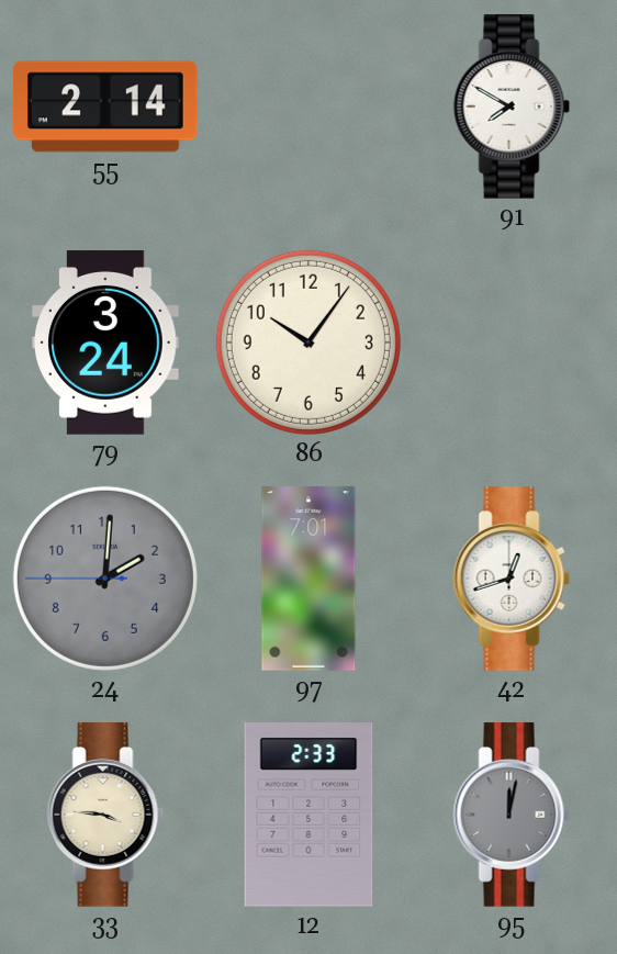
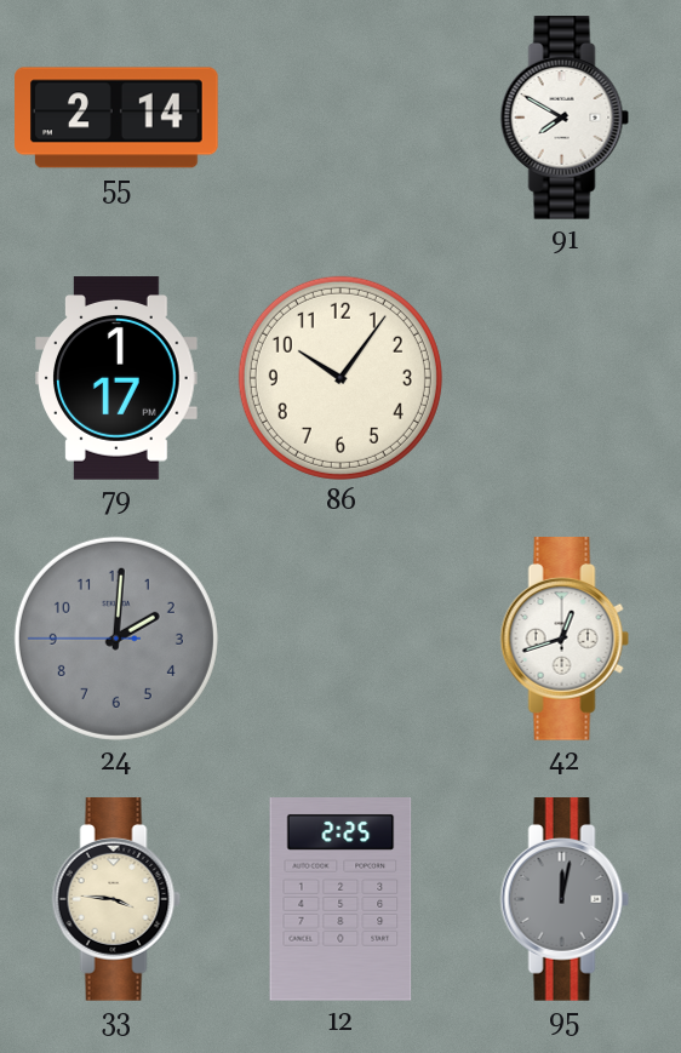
79: 3:24 -> 1:17 (116, 378)
97: 7:01 -> none (308, 579)
12: 2:33 -> 2:25 (340, 900)
